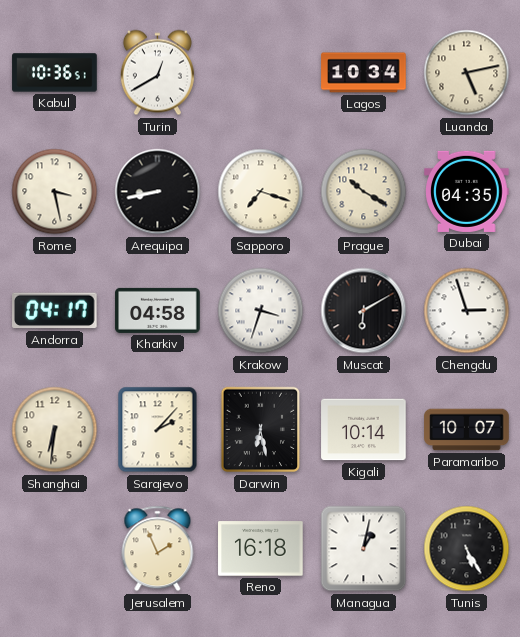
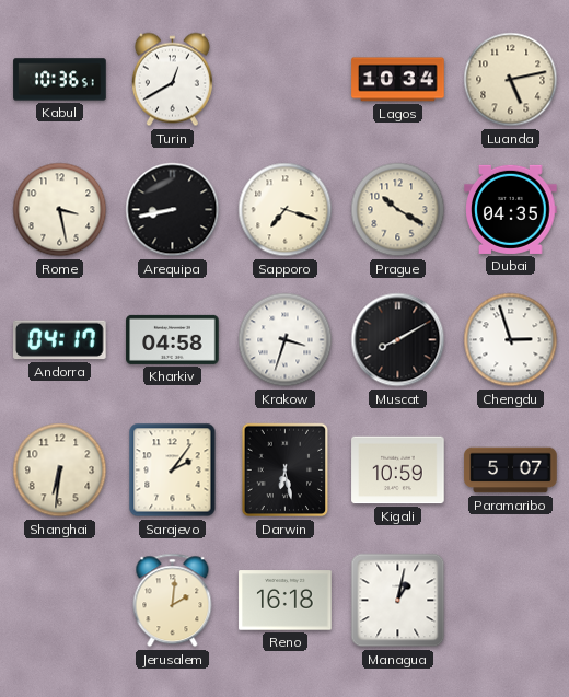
Muscat: 6:10 -> 8:10 (398, 340)
Sarajevo: 2:07 -> 2:06 (173, 471)
Kigali: 10:14 -> 10:59 (398, 471)
Paramaribo: 10:07 -> 5:07 (511, 471)
Jerusalem: 1:56 -> 2:01 (173, 601)
Tunis: 5:25 -> none (467, 549)
